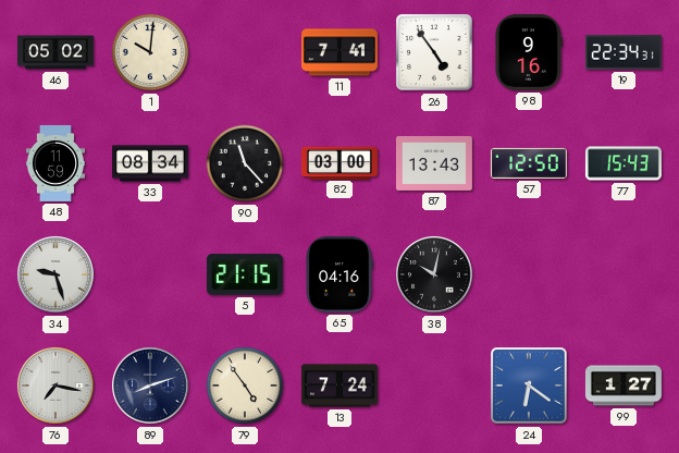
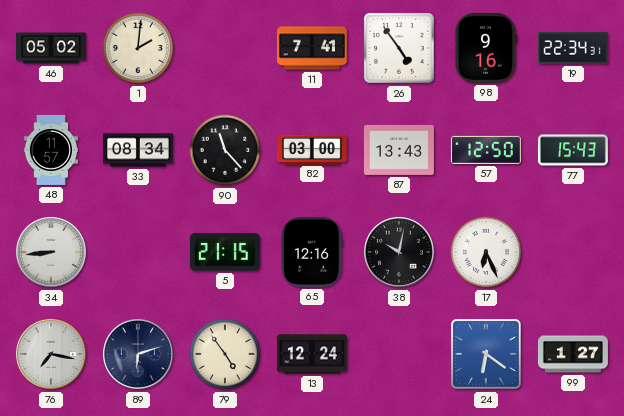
1: 10:01 -> 2:01 (138, 48)
48: 11:59 -> 11:57 (51, 150)
34: 9:27 -> 8:44 (52, 253)
65: 04:16 -> 12:16 (312, 252)
17: none -> 6:26 (486, 252)
89: 8:12 -> 6:12 (139, 355)
13: 7:24 -> 12:24 (312, 354)
